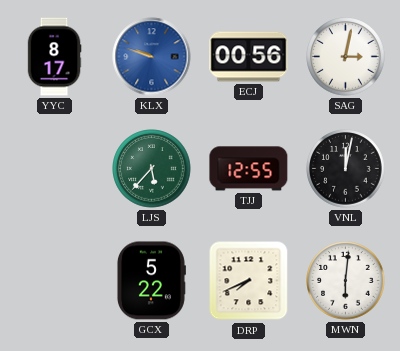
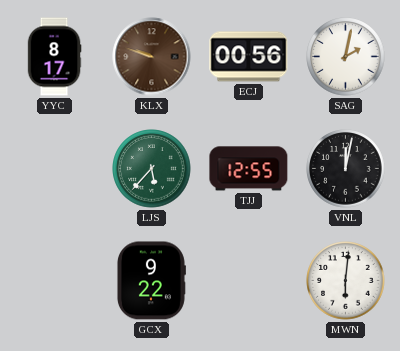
KLX dial: blue -> brown (152, 57)
SAG: 3:02 -> 2:02 (346, 57)
GCX: 5:22 -> 9:22 (151, 281)
DRP: 7:41 -> none (249, 281)
